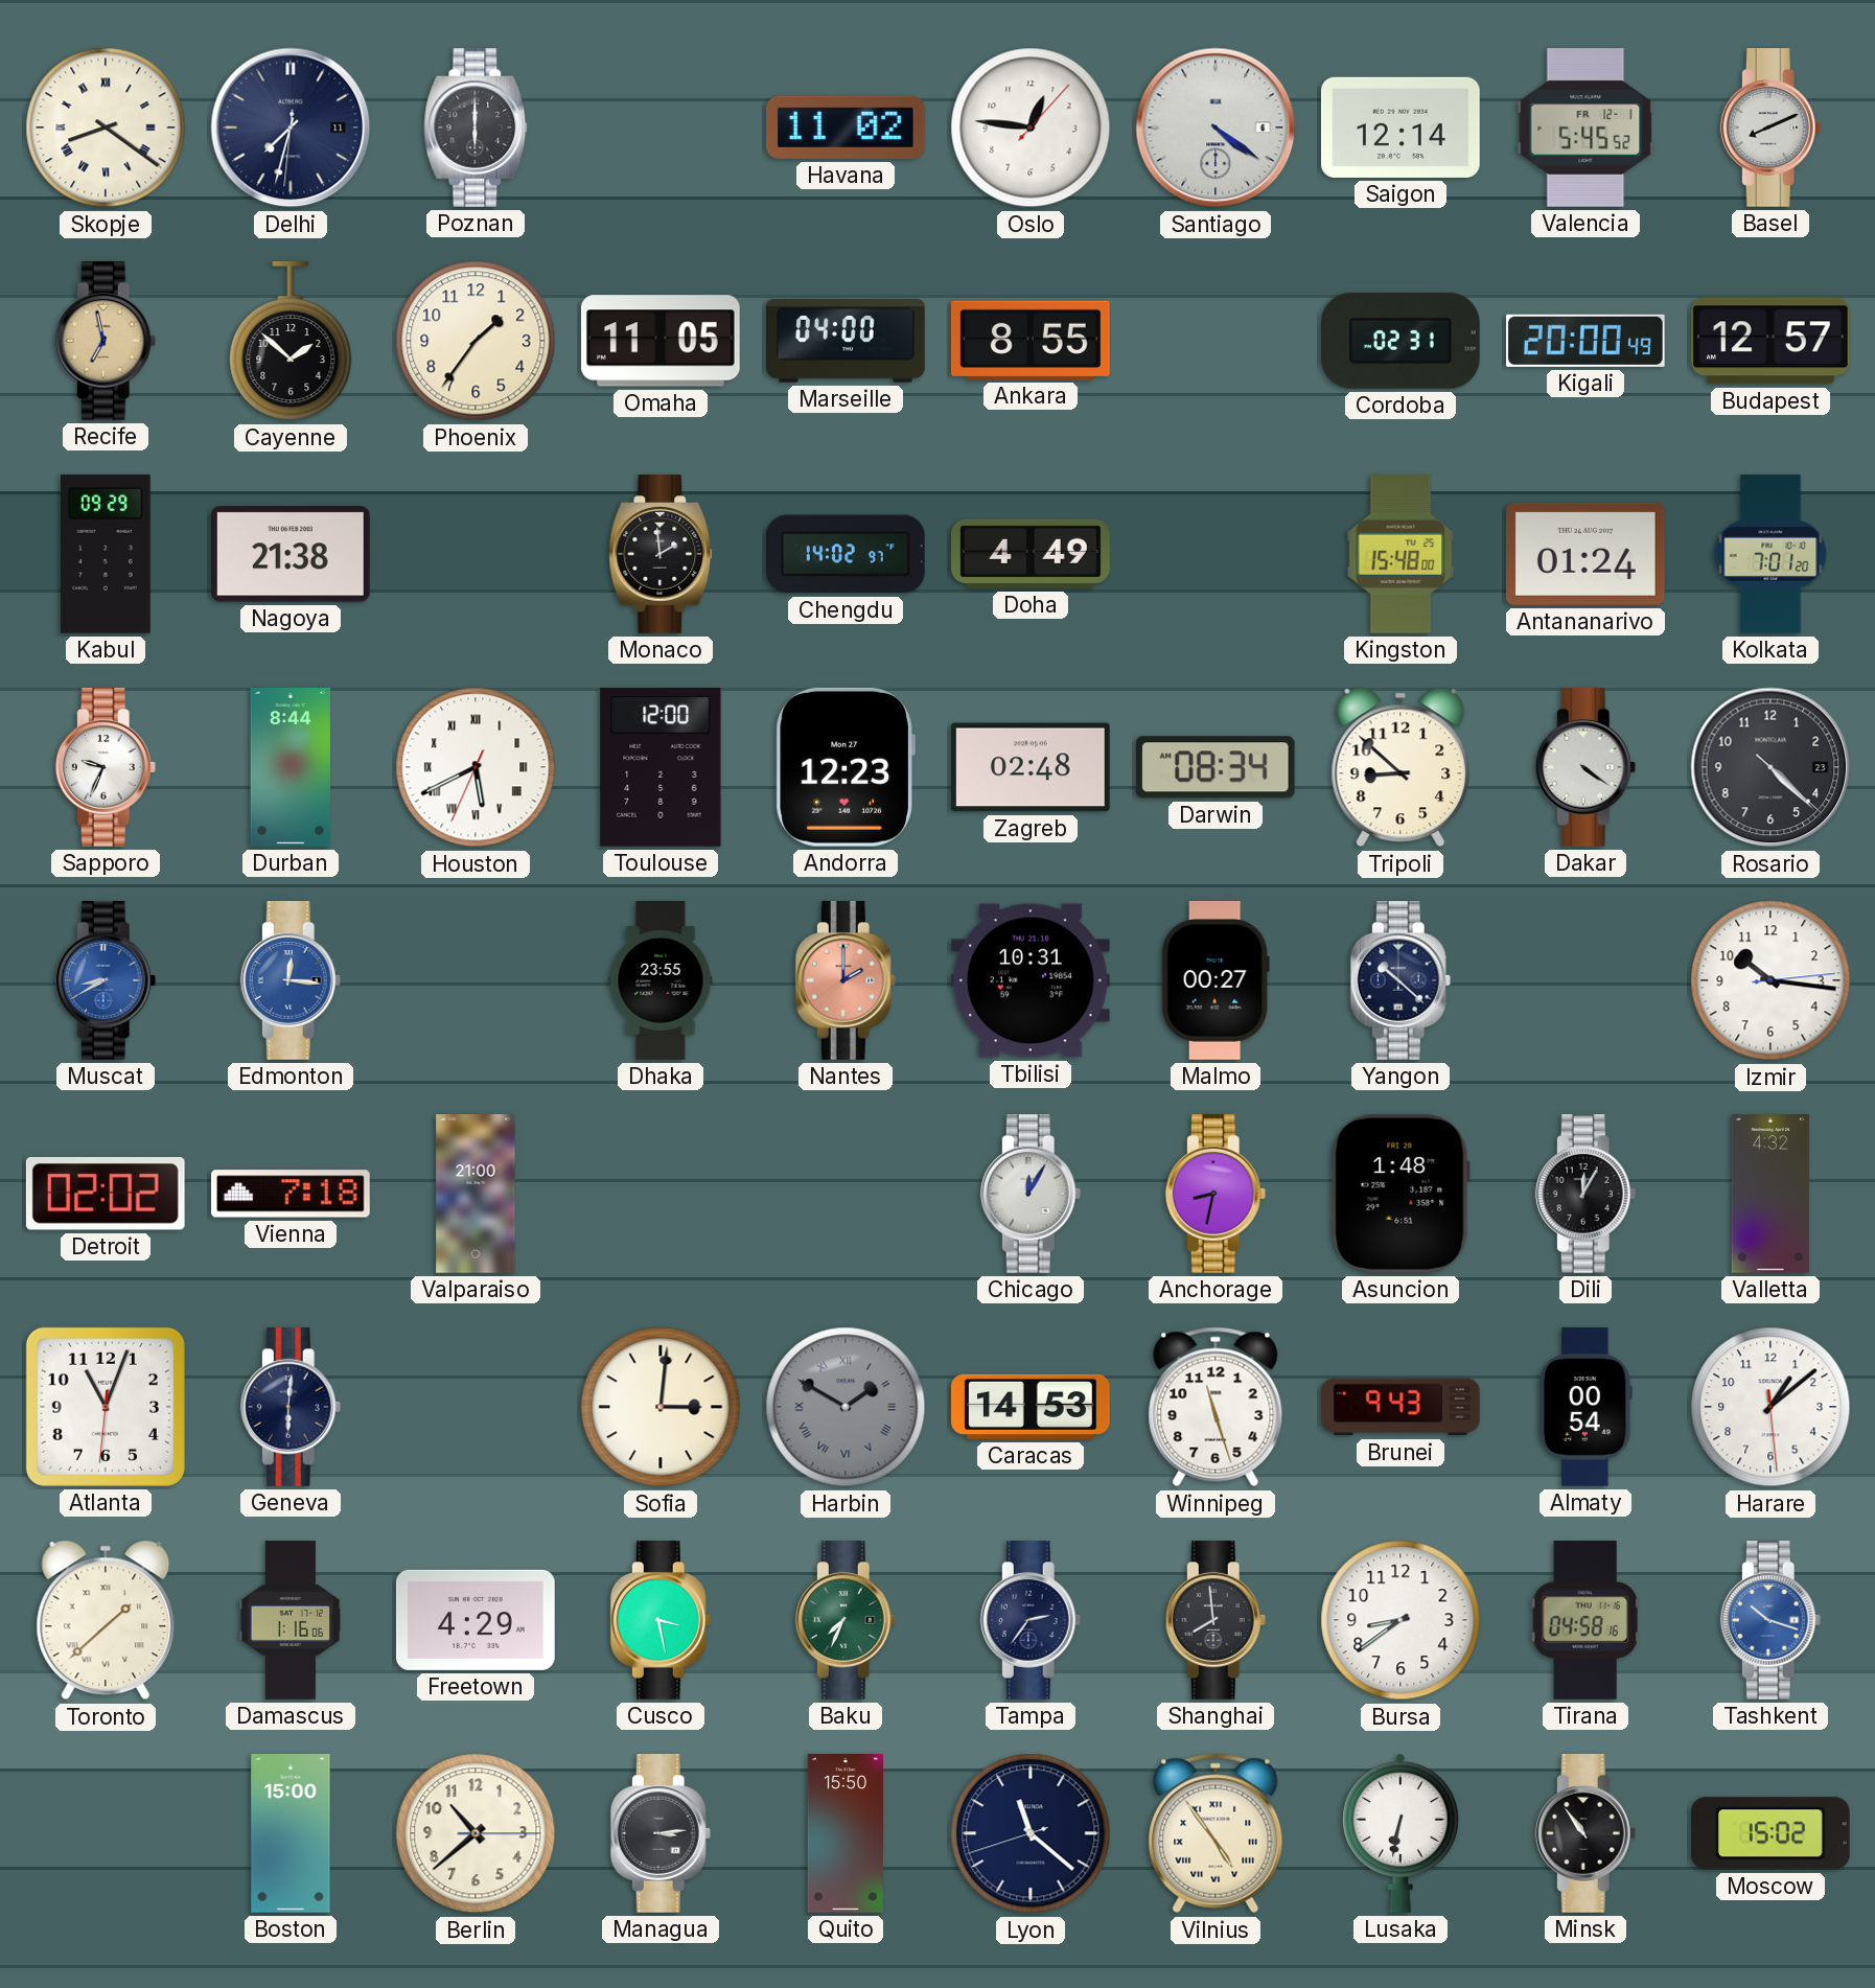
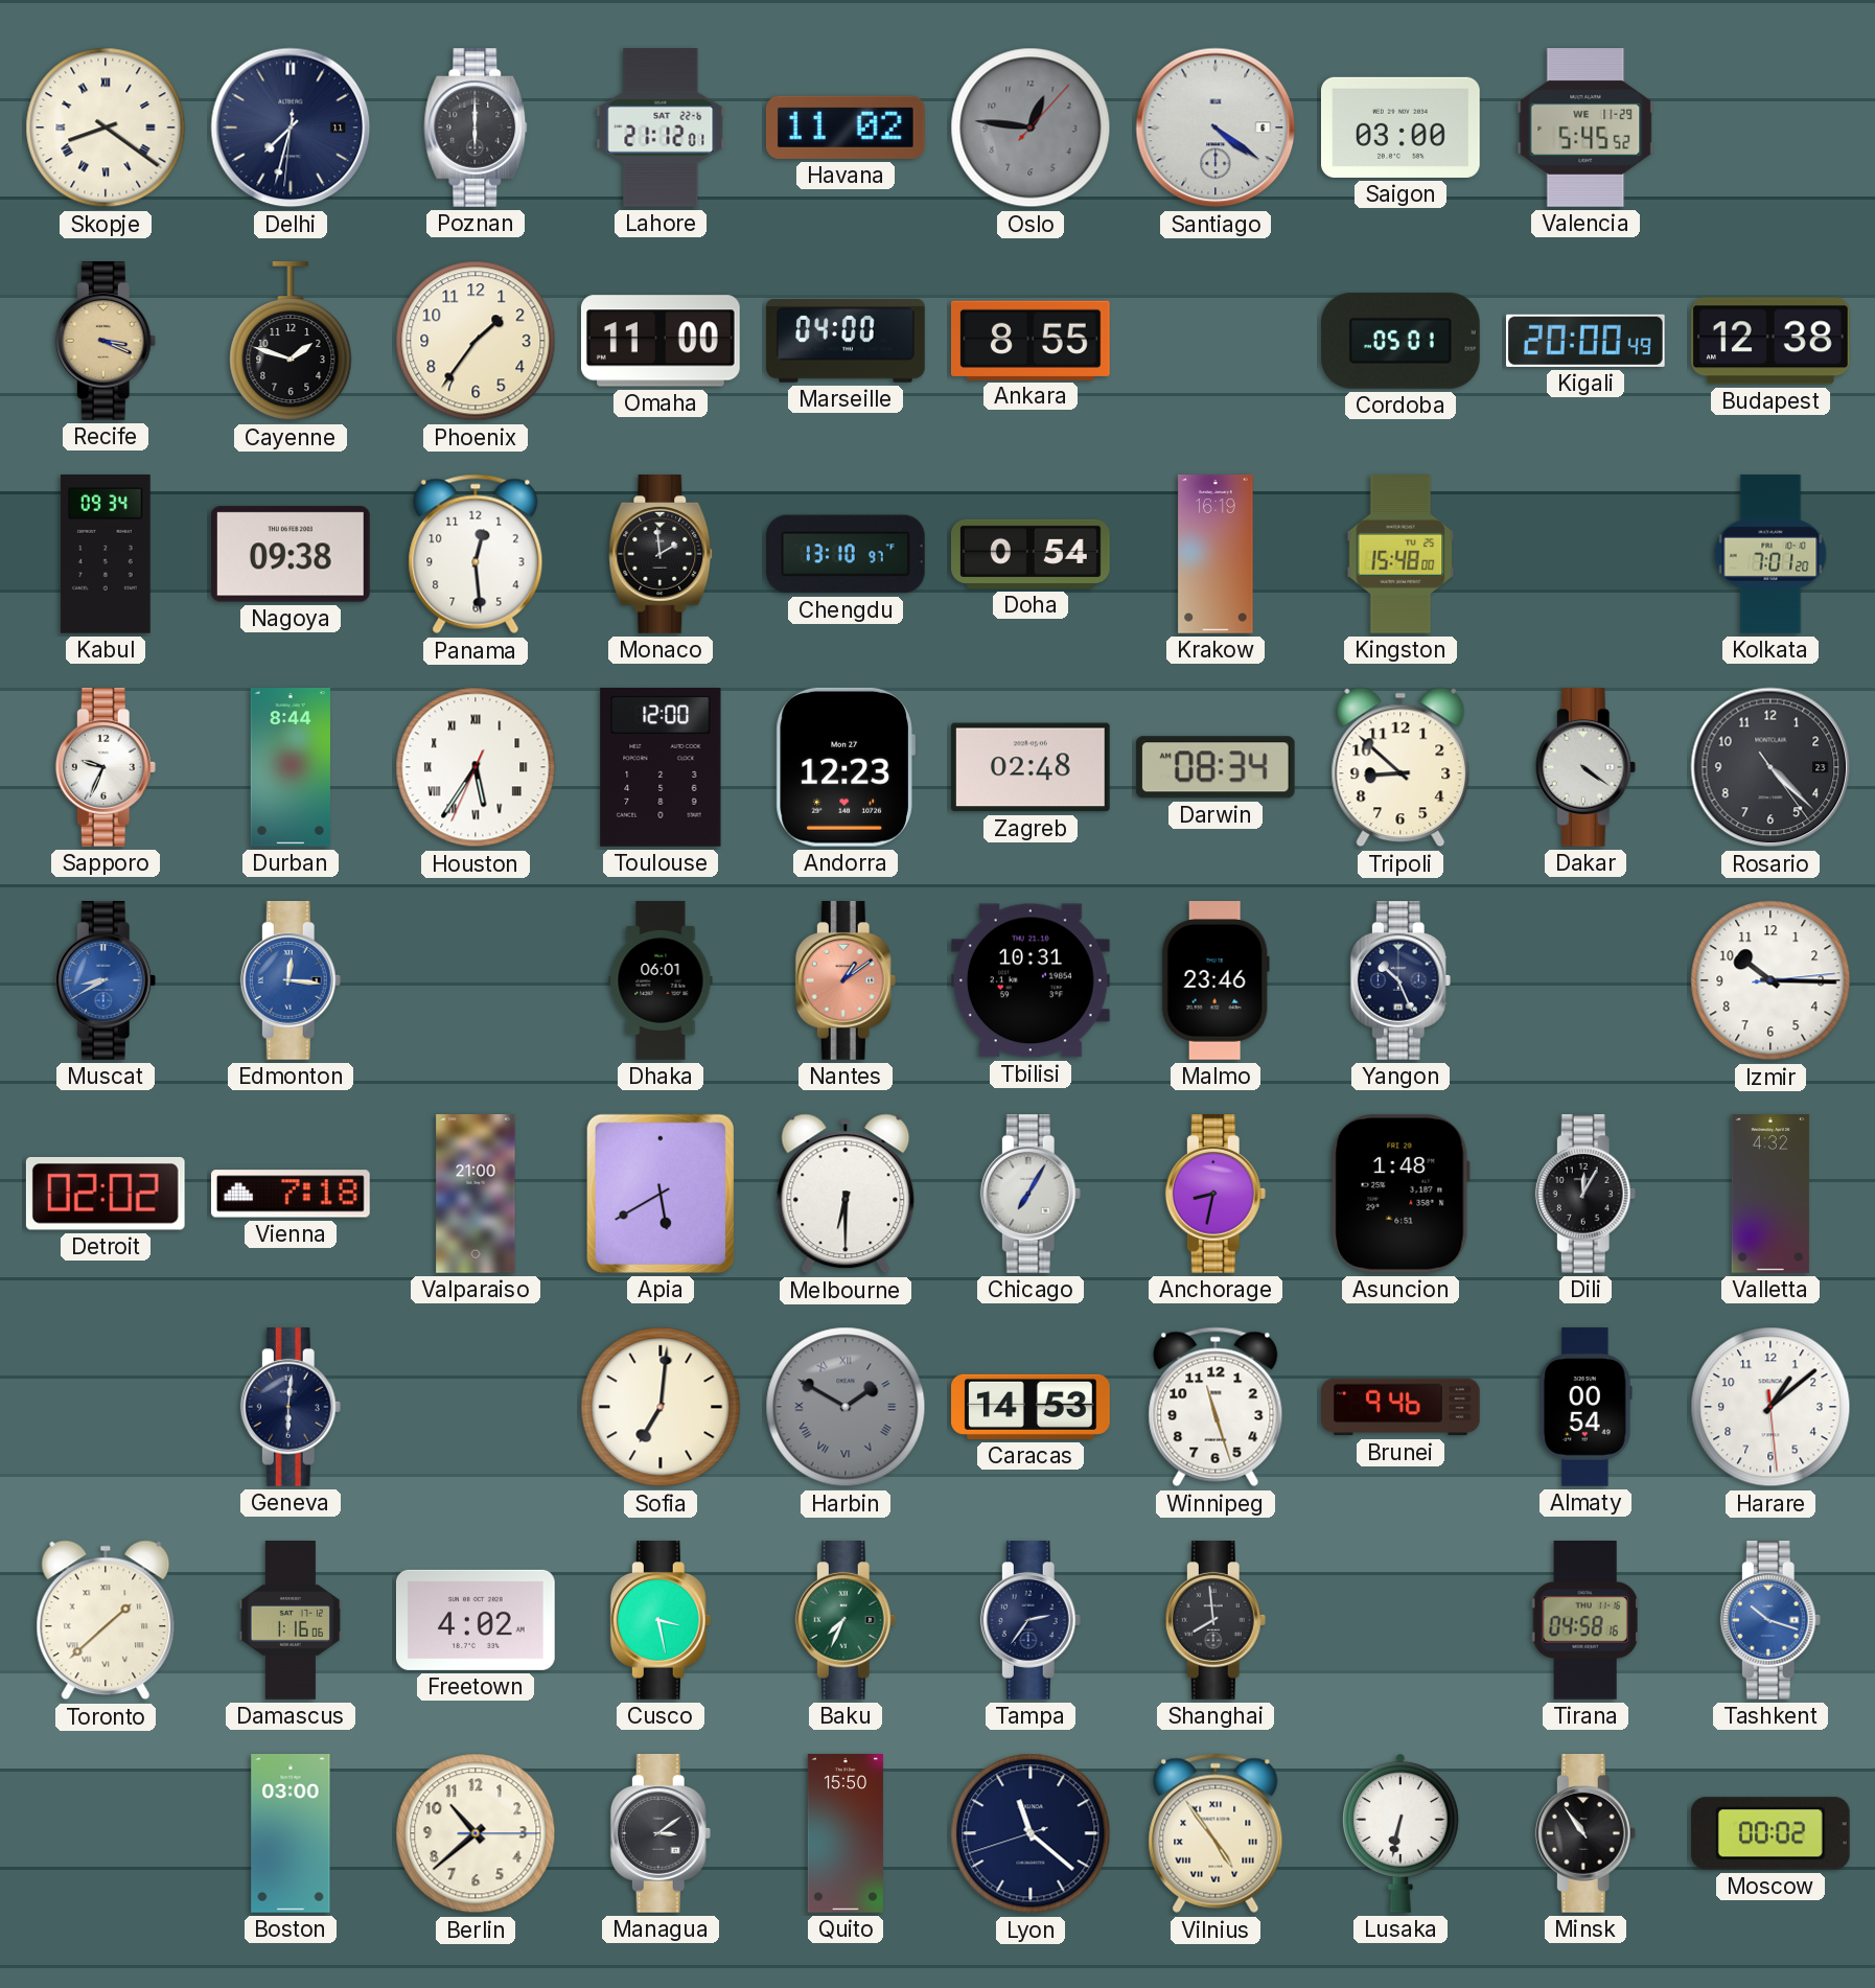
Lahore: none -> 21:12 (661, 129)
Oslo dial: white -> grey (1031, 128)
Saigon: 12:14 -> 03:00 (1401, 128)
Valencia date: FR 12-1 -> WE 11-29 (1585, 129)
Basel: 8:11 -> none (1770, 129)
Recife: 6:58 -> 3:19 (106, 342)
Cayenne: 1:52 -> 1:48 (291, 341)
Omaha: 11:05 -> 11:00 (661, 341)
Cordoba: 02:31 -> 05:01 (1401, 341)
Budapest: 12:57 -> 12:38 (1770, 341)
Kabul: 09:29 -> 09:34 (106, 554)
Nagoya: 21:38 -> 09:38 (291, 554)
Panama: none -> 12:29 (476, 554)
Chengdu: 14:02 -> 13:10 (846, 554)
Doha: 4:49 -> 0:54 (1032, 554)
Krakow: none -> 16:19 (1216, 554)
Antananarivo: 01:24 -> none (1585, 554)
Houston: 5:40 -> 5:35 (476, 767)
Rosario: 4:22:22 -> 4:22:24 (1770, 767)
Dhaka: 23:55 -> 06:01 (661, 980)
Nantes: 2:00 -> 1:09 (846, 981)
Malmo: 00:27 -> 23:46 (1216, 981)
Yangon: 10:22 -> 10:26 (1401, 981)
Izmir: 10:16 -> 10:15 (1770, 980)
Apia: none -> 5:40 (661, 1194)
Melbourne: none -> 6:30 (846, 1194)
Chicago: 12:05 -> 7:05 (1031, 1195)
Atlanta: 11:03 -> none (106, 1407)
Sofia: 3:01 -> 7:01 (661, 1407)
Brunei: 9:43 -> 9:46 (1402, 1407)
Freetown: 4:29 -> 4:02 (476, 1620)
Bursa: 8:39 -> none (1401, 1620)
Boston: 15:00 -> 03:00 (291, 1833)
Managua: 3:14 -> 3:09 (661, 1834)
Moscow: 15:02 -> 00:02 (1770, 1833)
